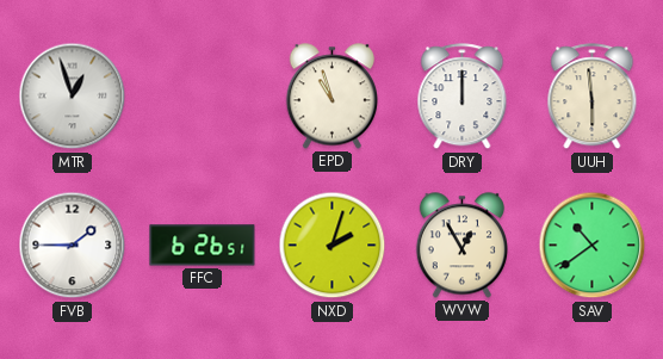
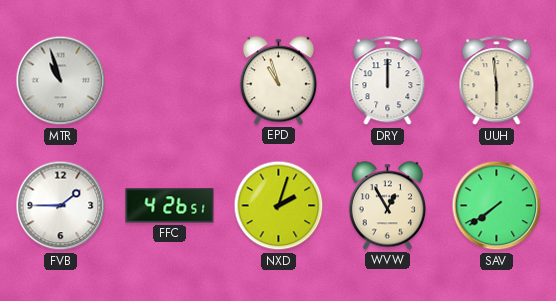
MTR: 12:57 -> 10:57 (61, 81)
FFC: 6:26 -> 4:26 (170, 206)
SAV: 10:39 -> 7:39 (497, 206)
